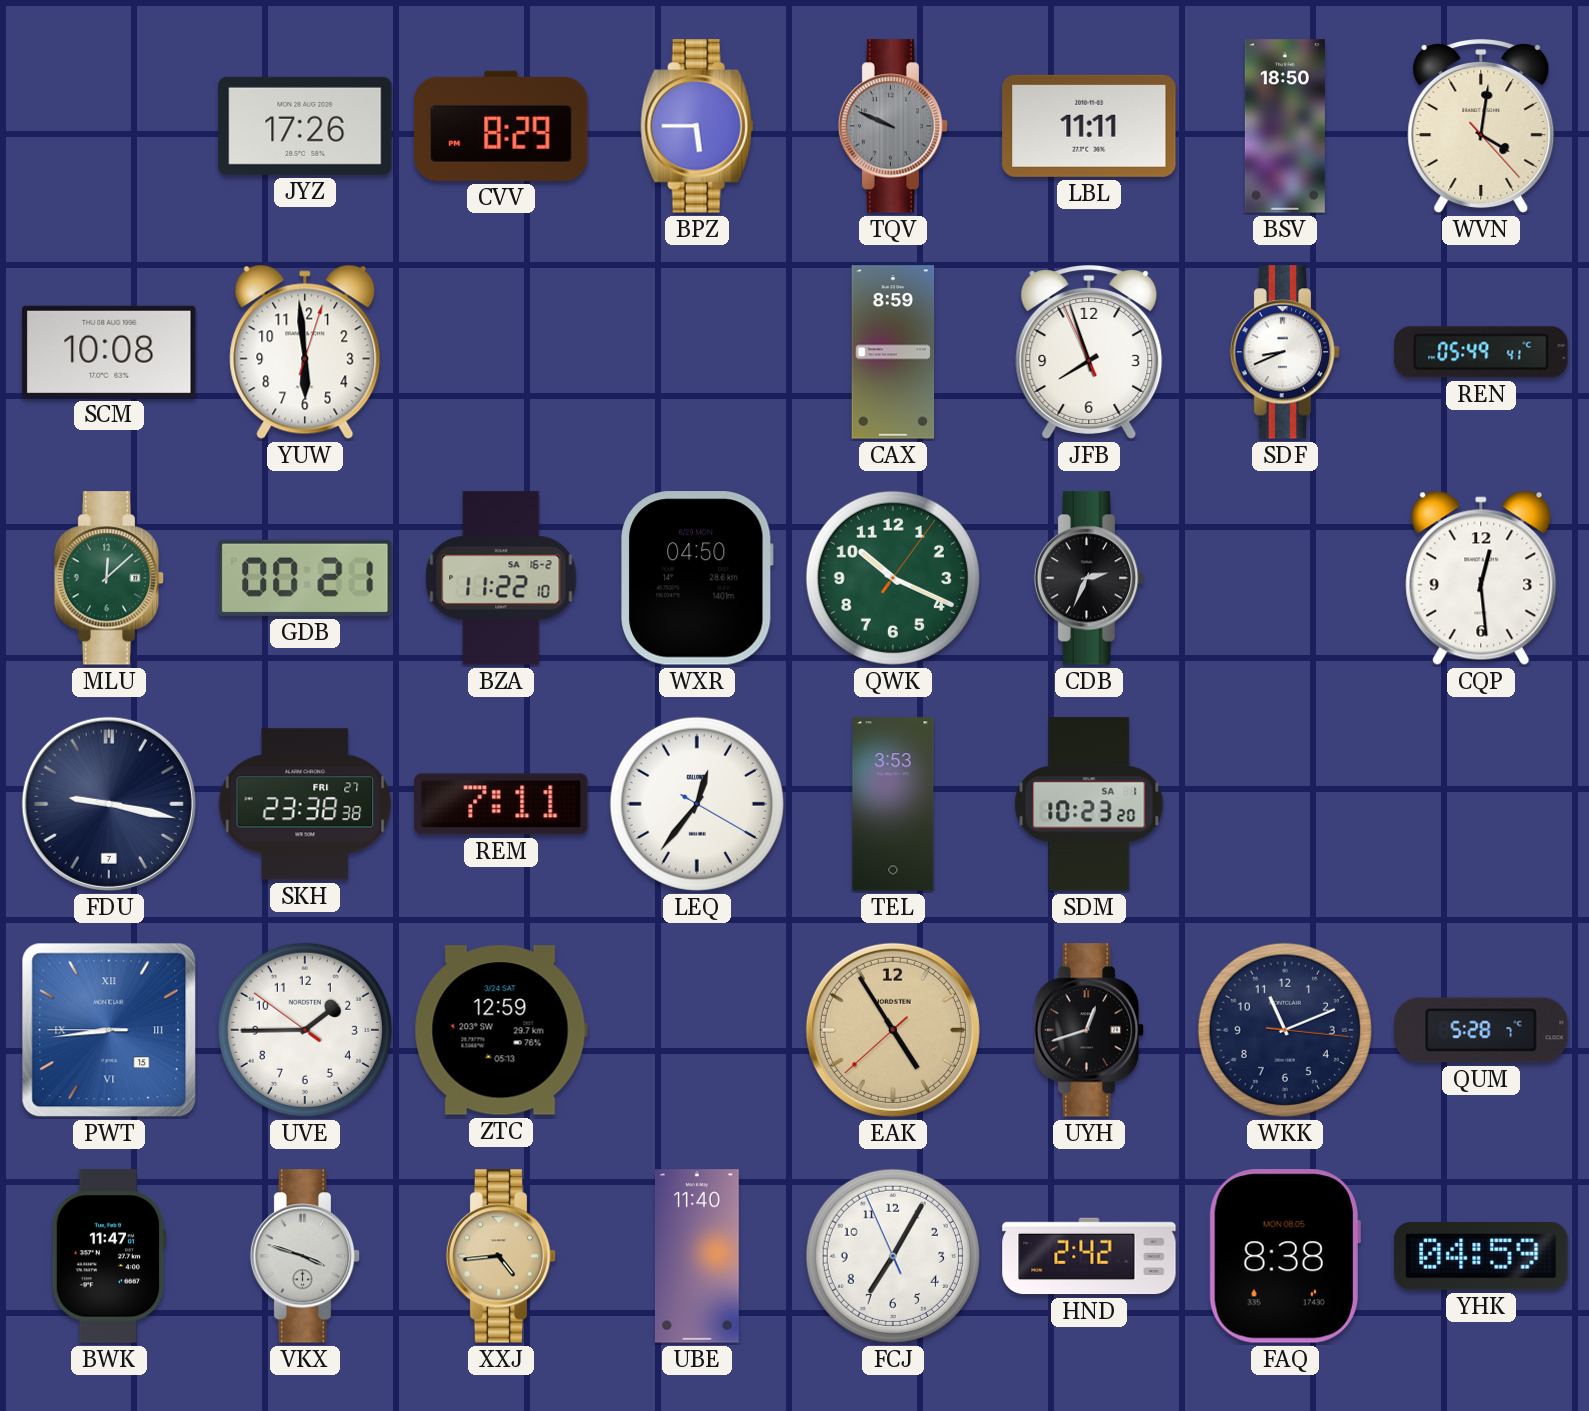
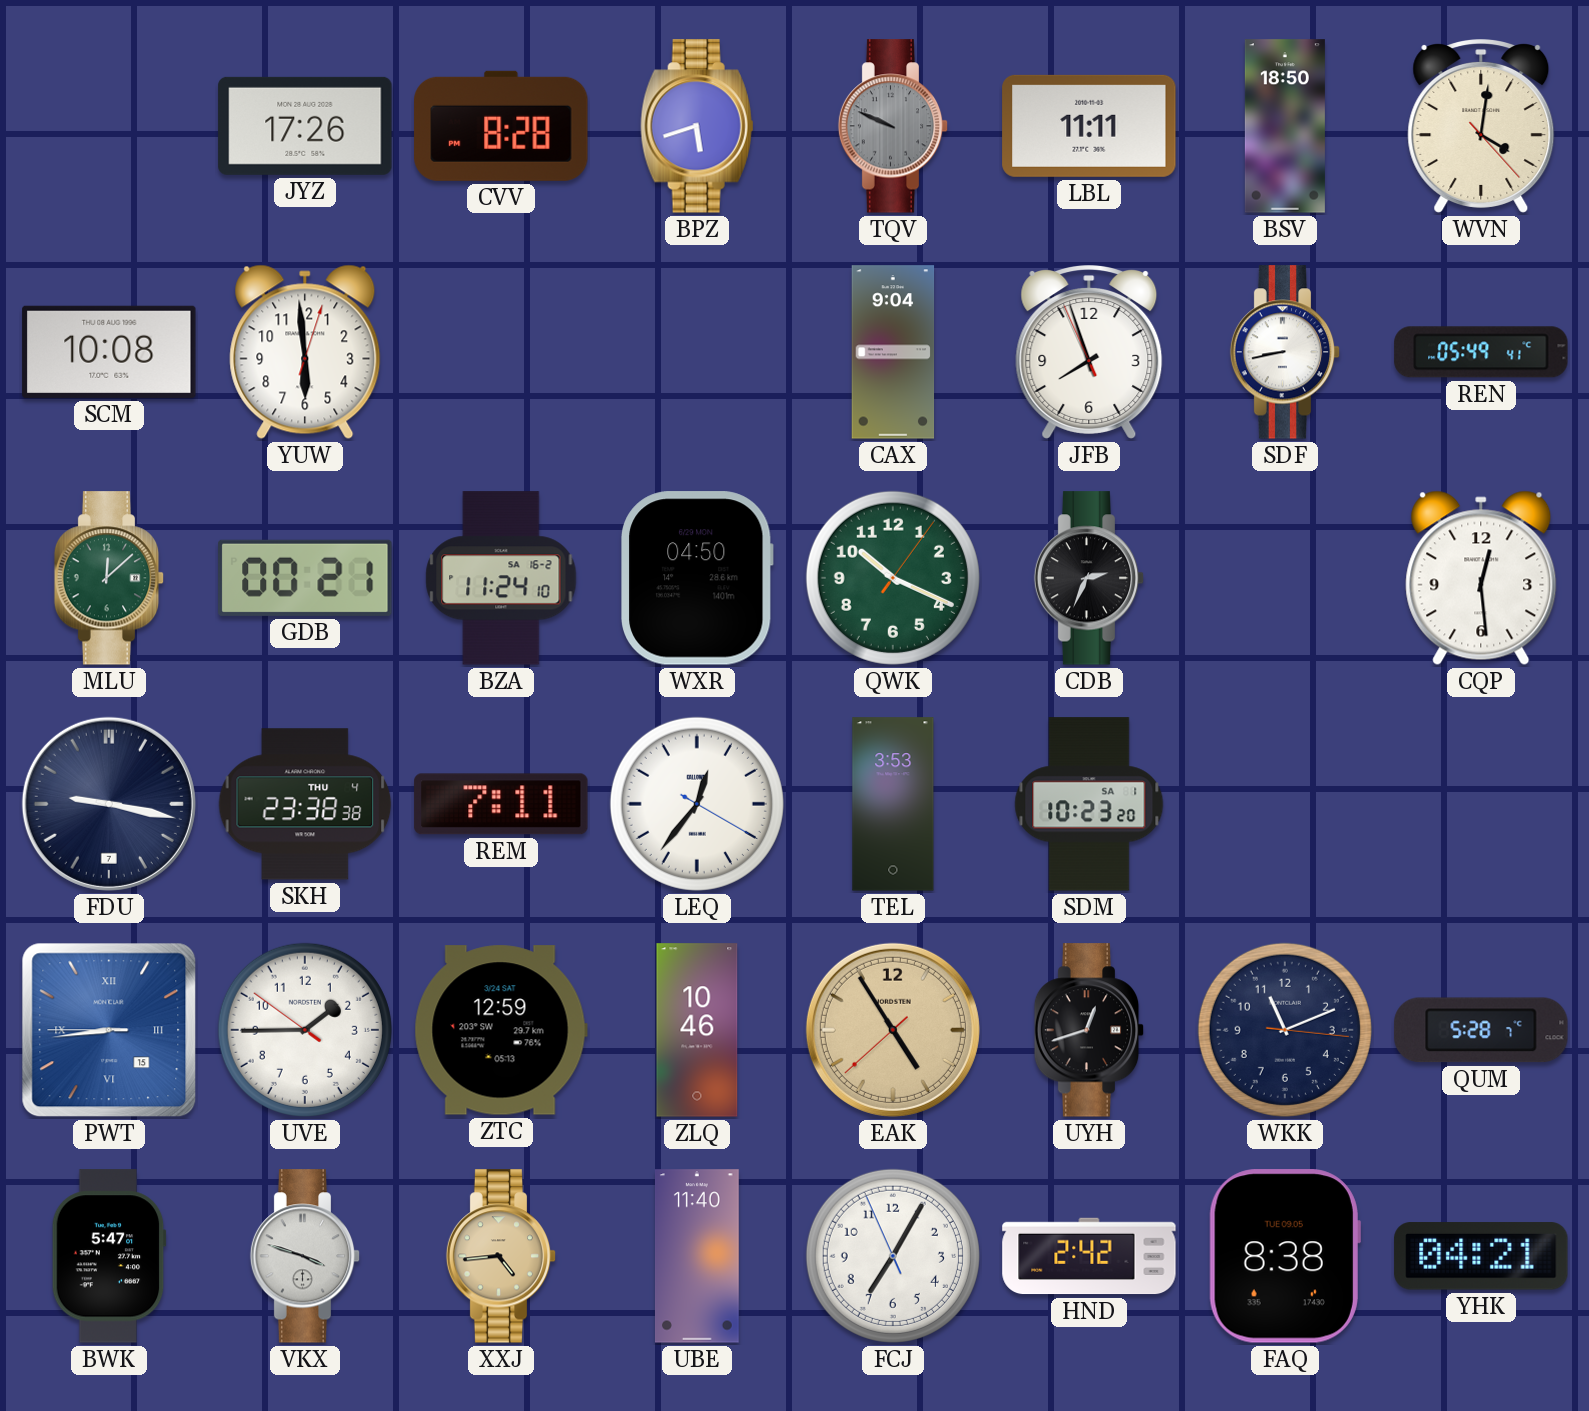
CVV: 8:29 -> 8:28 (501, 126)
BPZ: 5:45 -> 5:42 (697, 126)
CAX: 8:59 -> 9:04 (893, 352)
SDF: 8:41 -> 8:43 (1285, 352)
BZA: 11:22 -> 11:24 (501, 578)
SKH date: FRI 27 -> THU 4 (305, 804)
ZLQ: none -> 10:46 (697, 1030)
BWK: 11:47 -> 5:47 (109, 1256)
FAQ date: MON 08.05 -> TUE 09.05 (1285, 1256)
YHK: 04:59 -> 04:21 (1481, 1256)
